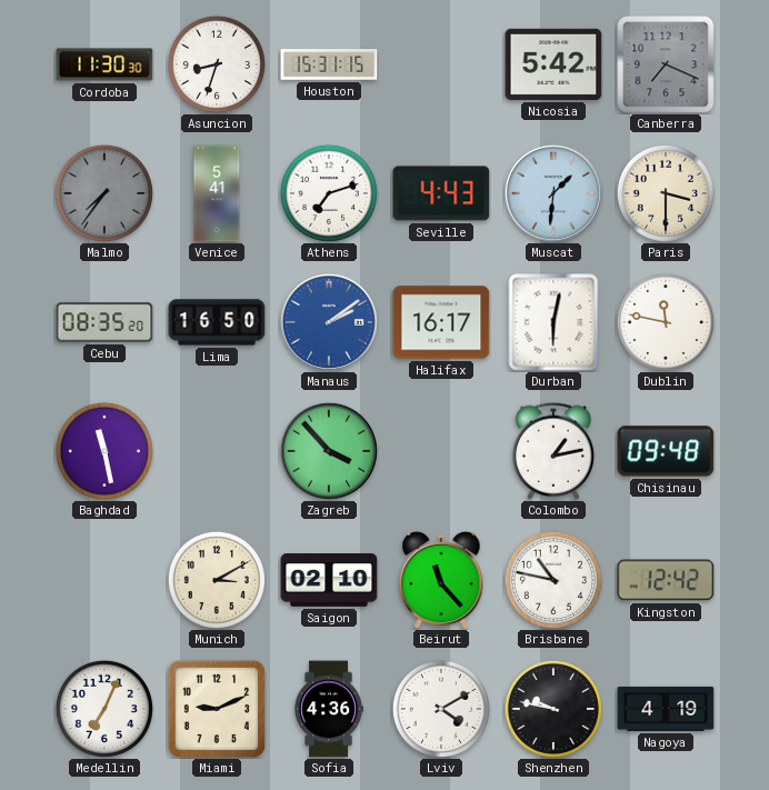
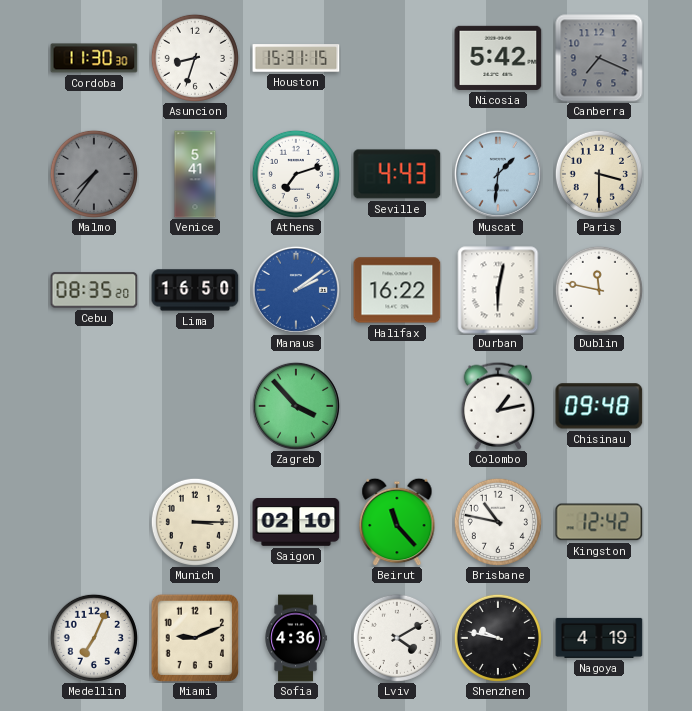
Halifax: 16:17 -> 16:22 (397, 290)
Baghdad: 11:28 -> none (104, 451)
Munich: 3:10 -> 3:15 (195, 522)
